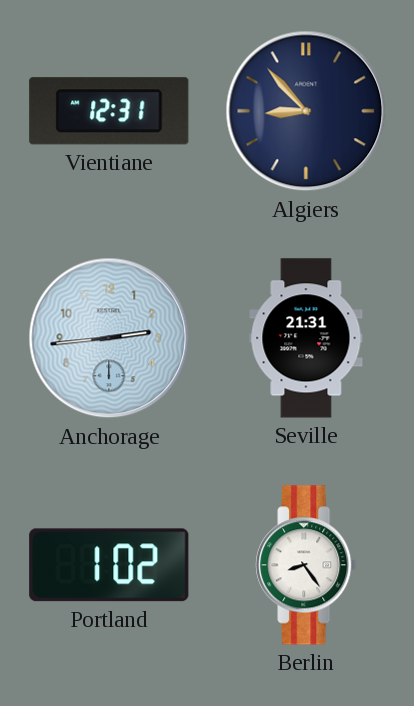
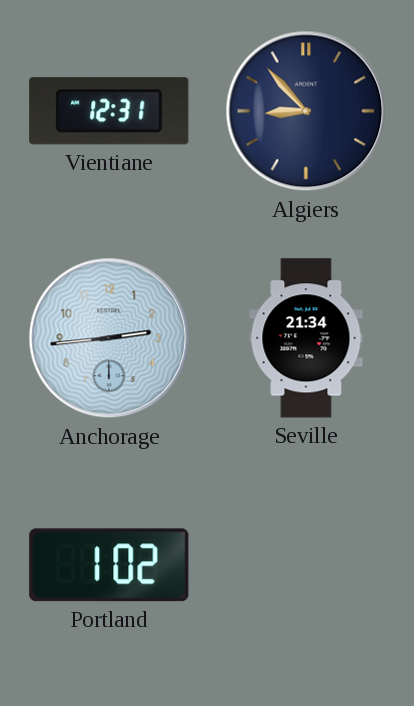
Seville: 21:31 -> 21:34 (306, 338)
Berlin: 8:24 -> none (306, 565)
